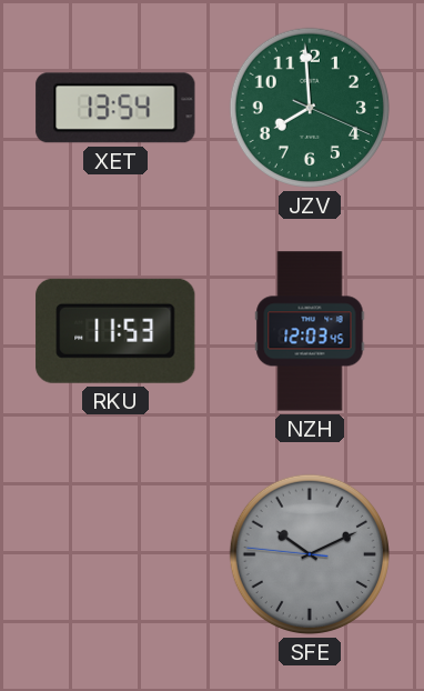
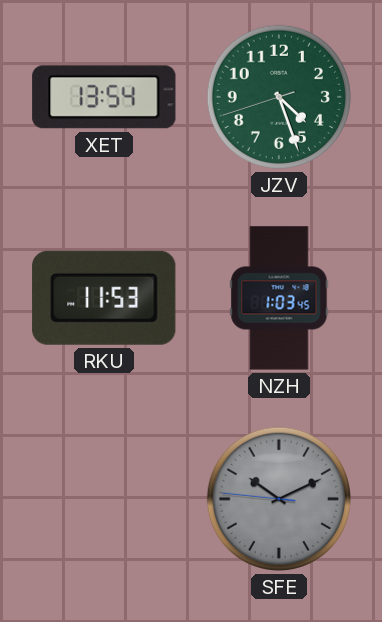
JZV: 7:59 -> 4:26 (279, 97)
NZH: 12:03 -> 1:03 (279, 298)
